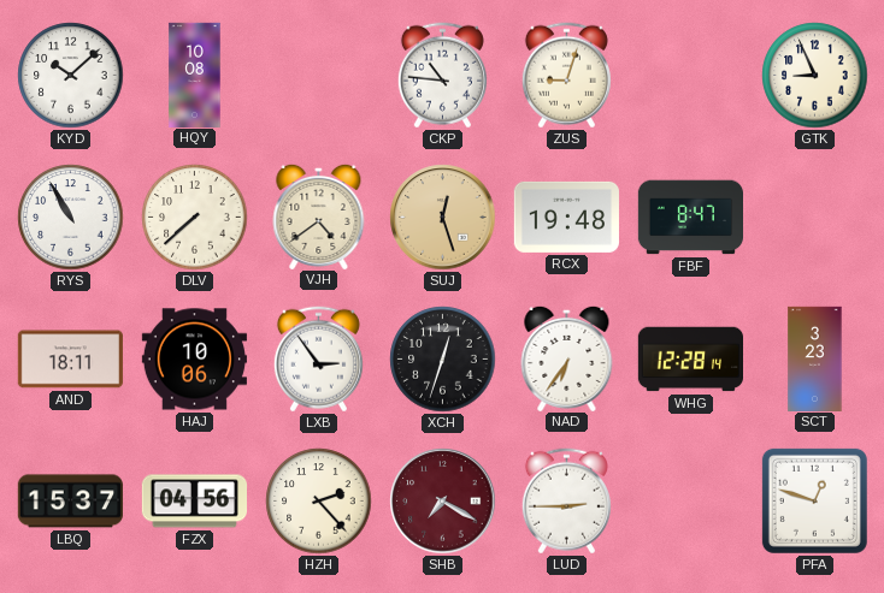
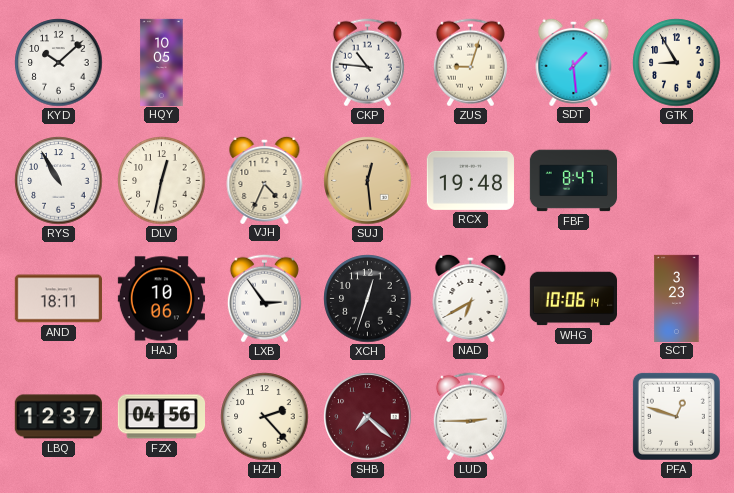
HQY: 10:08 -> 10:05 (162, 62)
SDT: none -> 1:29 (574, 61)
GTK: 8:56 -> 8:55 (677, 63)
DLV: 7:38 -> 12:32 (162, 181)
VJH: 4:39 -> 4:34 (265, 179)
SUJ: 12:27 -> 12:29 (368, 181)
NAD: 6:36 -> 6:40 (471, 297)
WHG: 12:28 -> 10:06 (573, 299)
LBQ: 15:37 -> 12:37 (58, 417)
SHB: 7:20 -> 7:22 (368, 417)
